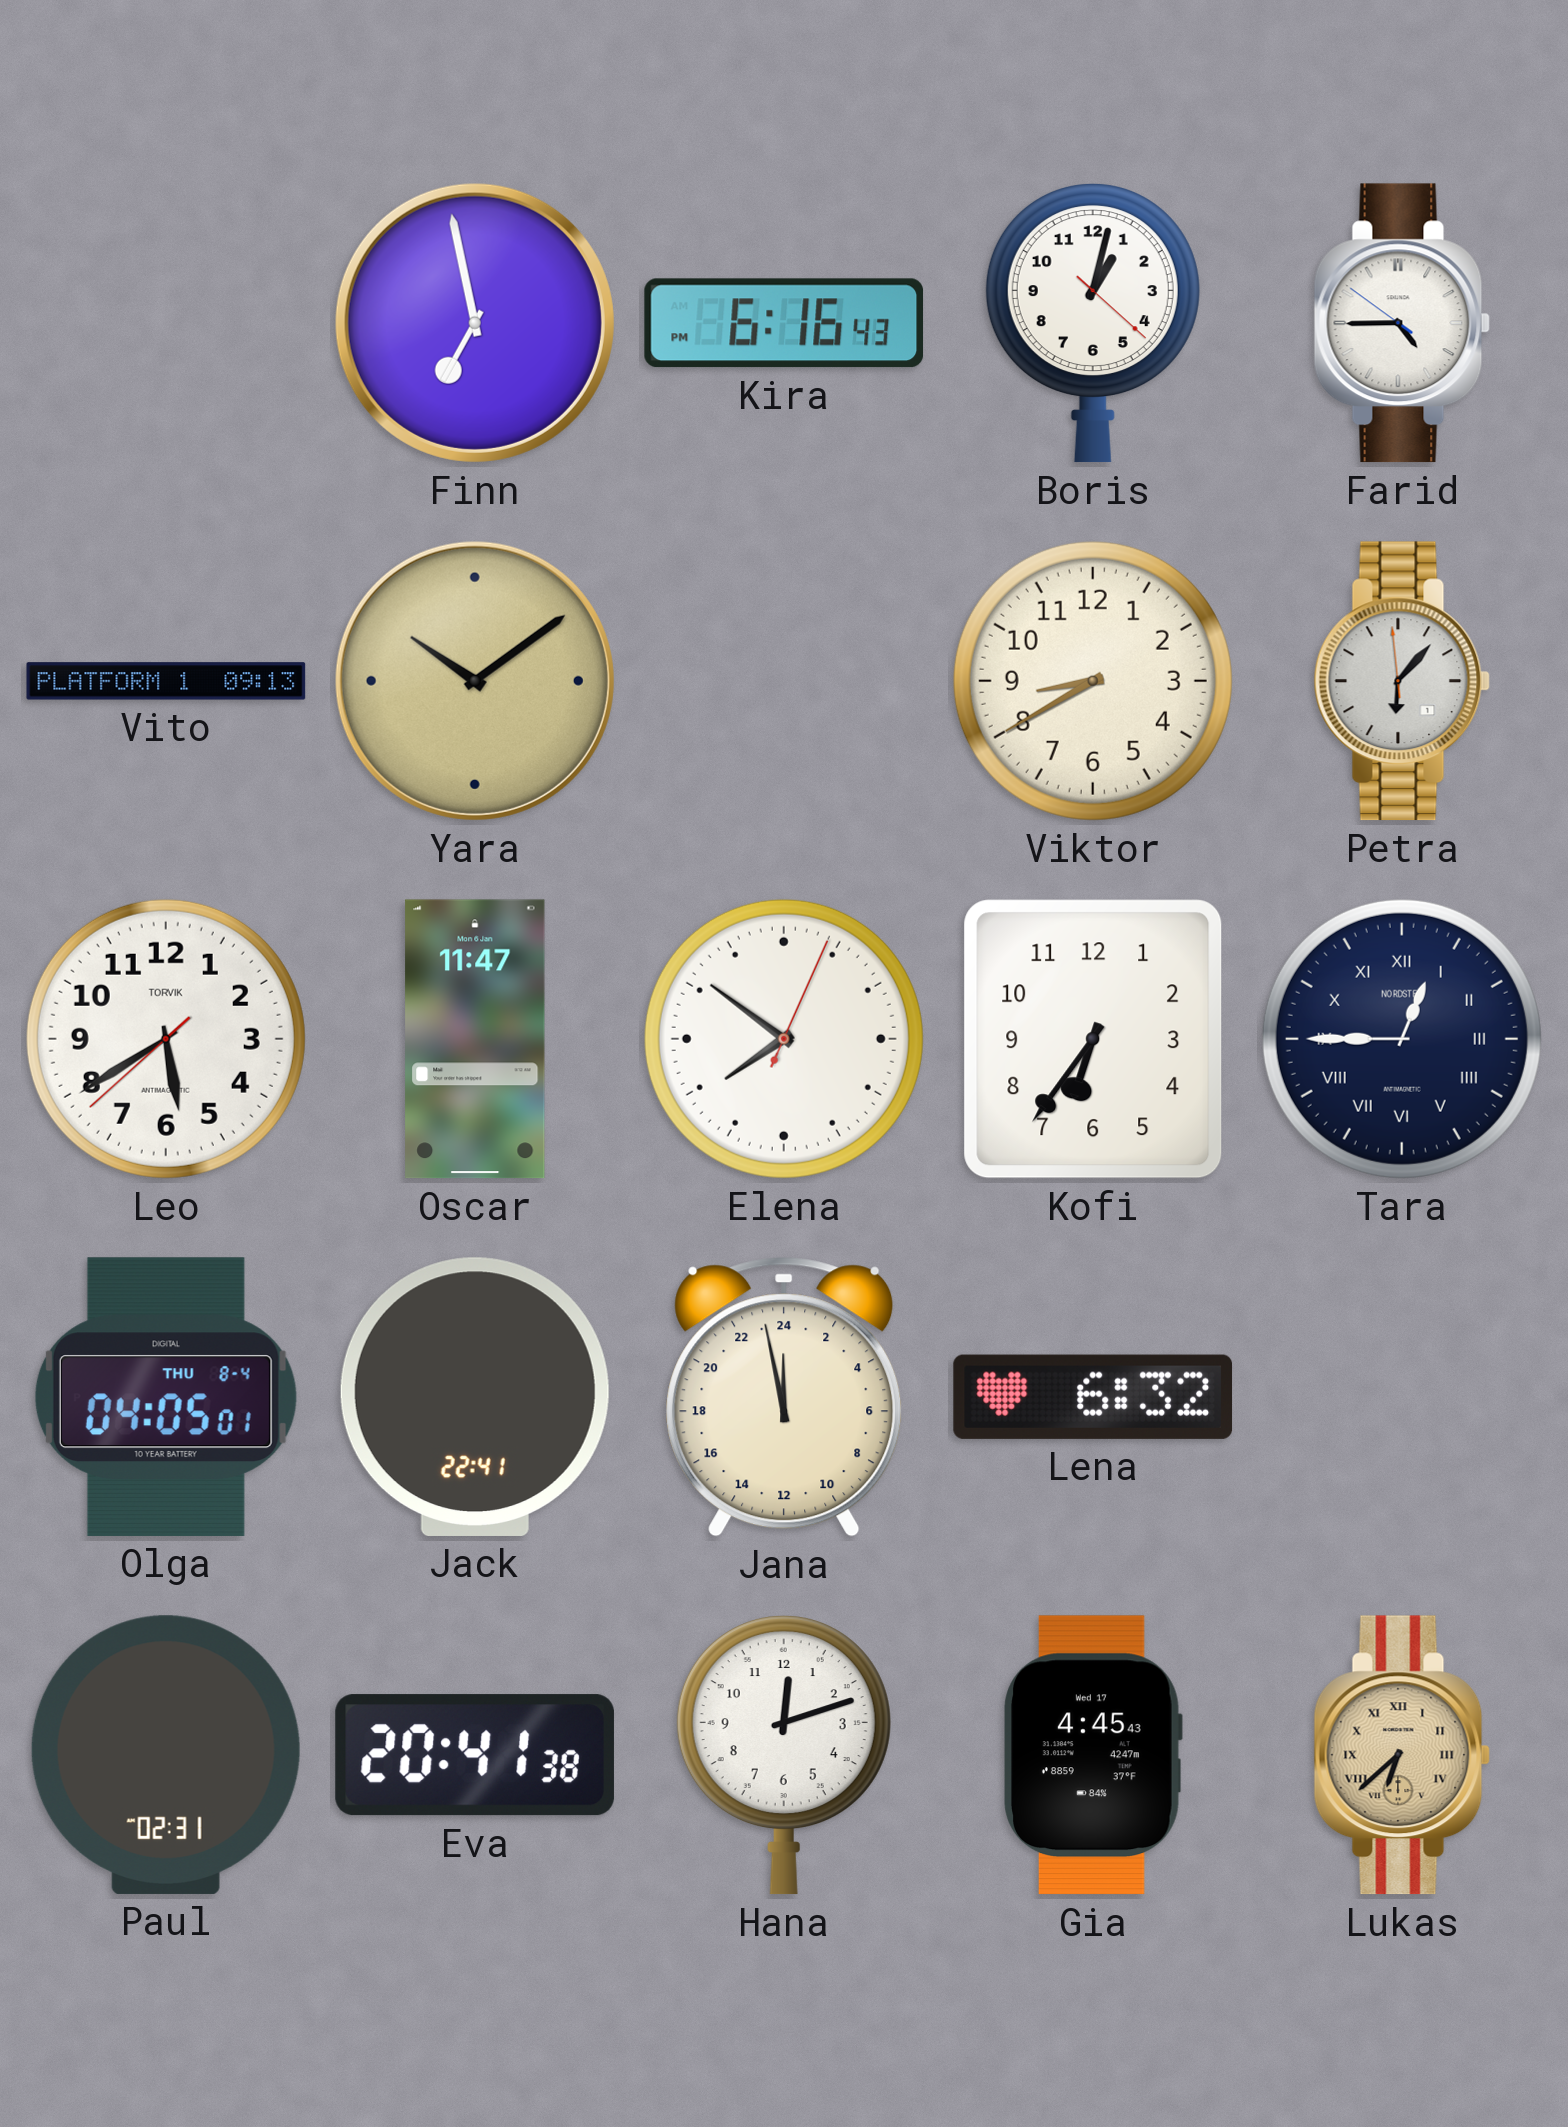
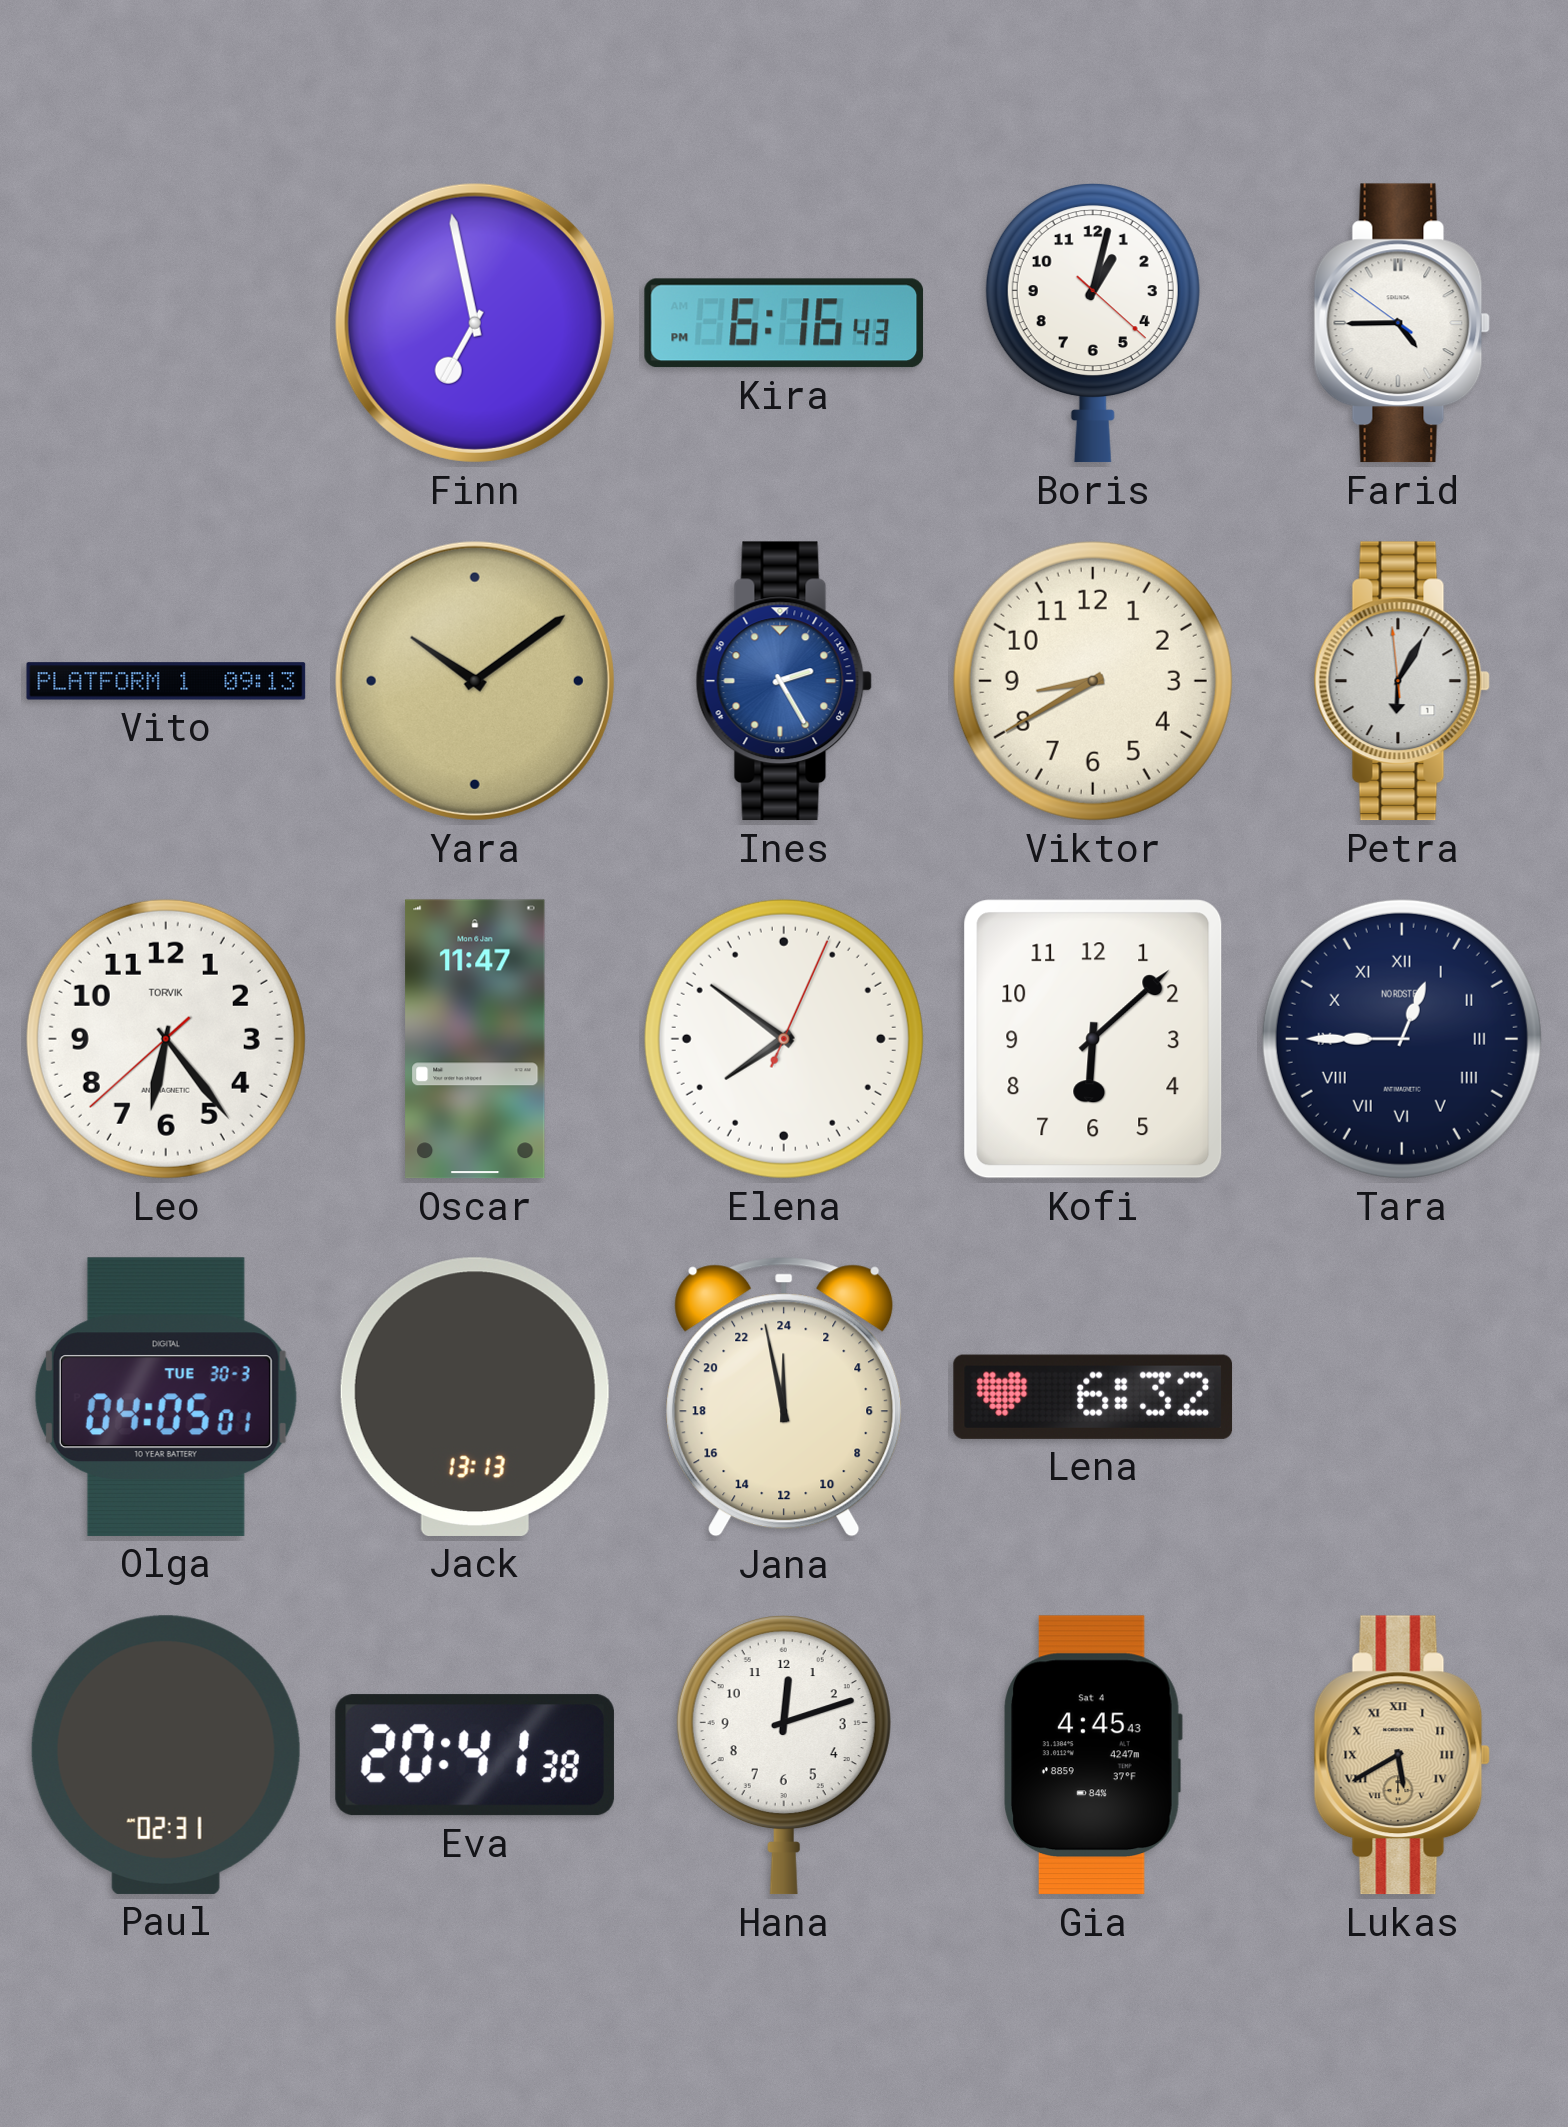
Ines: none -> 2:25 (784, 681)
Petra: 6:06 -> 6:04 (1402, 681)
Leo: 5:39 -> 6:23 (166, 1039)
Kofi: 6:36 -> 6:08 (1093, 1039)
Olga date: THU 8-4 -> TUE 30-3 (166, 1397)
Jack: 22:41 -> 13:13 (475, 1397)
Gia date: Wed 17 -> Sat 4 (1093, 1755)
Lukas: 6:38 -> 5:40 (1402, 1755)
